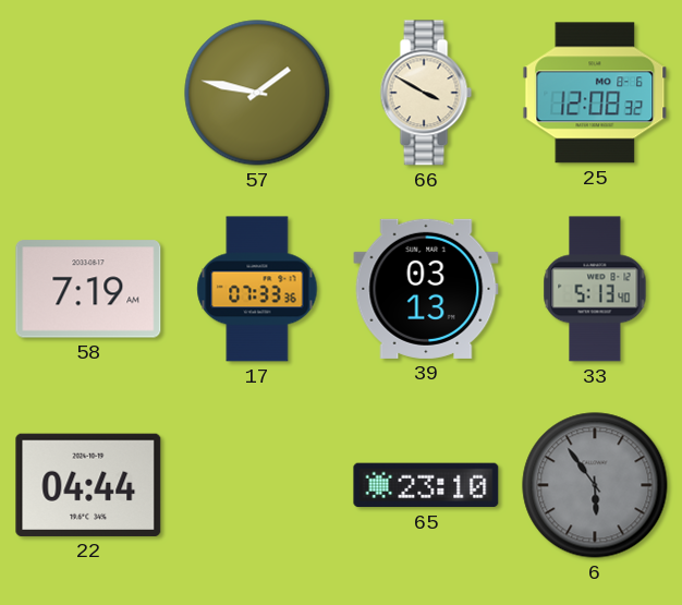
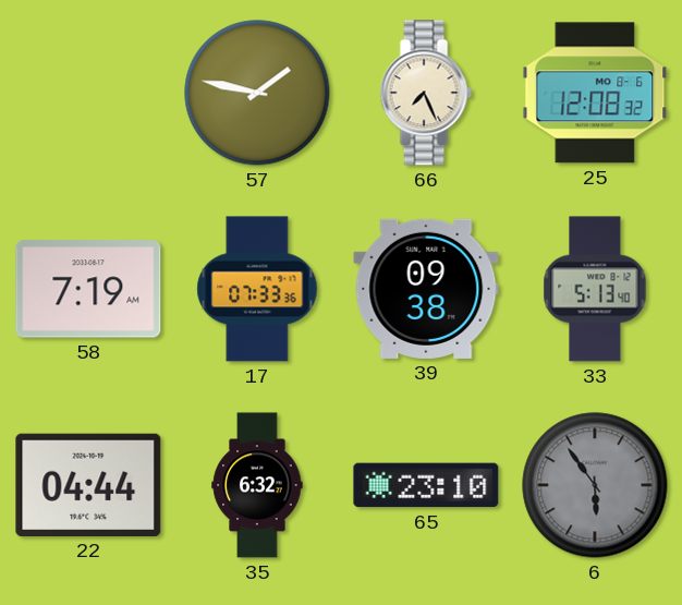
66: 3:50 -> 7:26 (426, 93)
39: 03:13 -> 09:38 (426, 289)
35: none -> 6:32 (257, 485)
